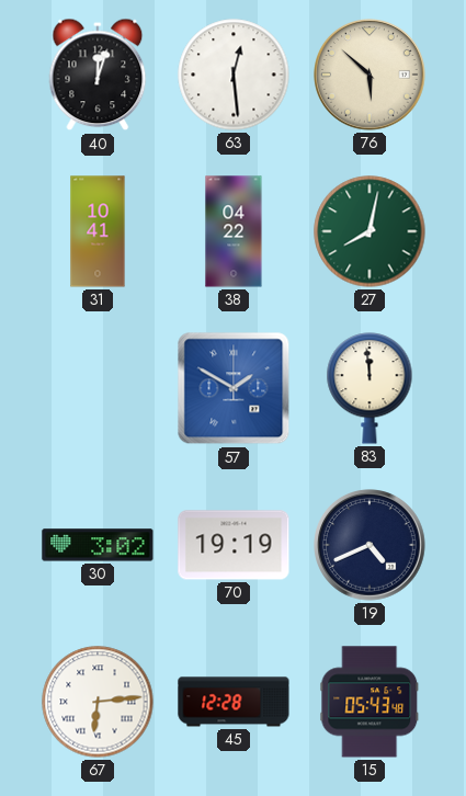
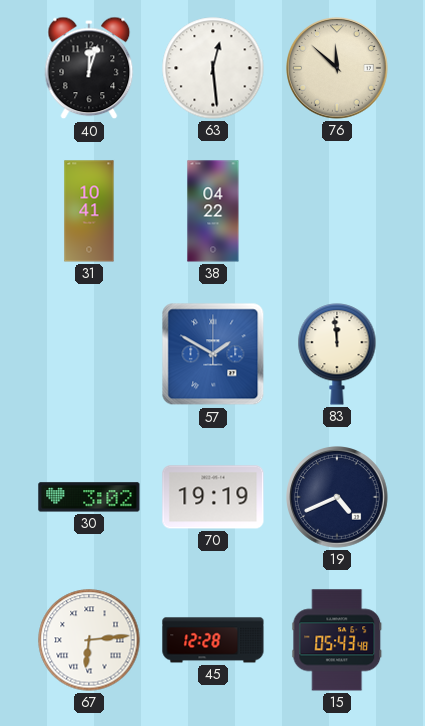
76: 5:52 -> 11:52 (338, 69)
27: 8:02 -> none (370, 231)
